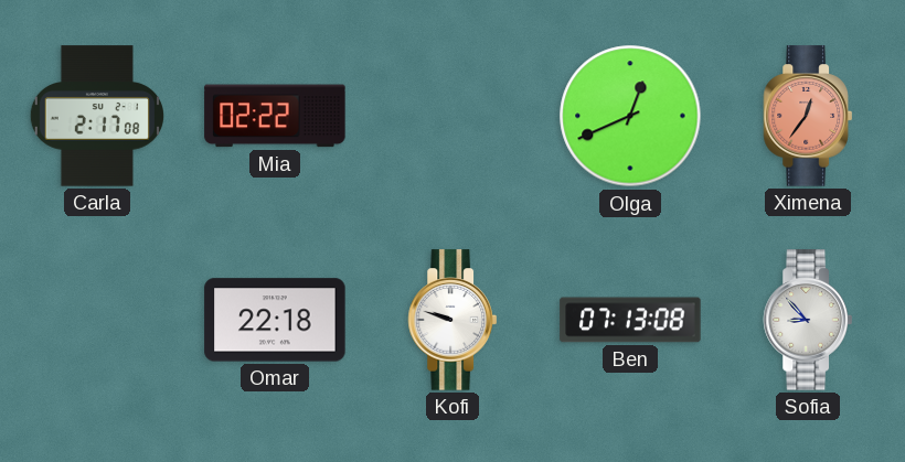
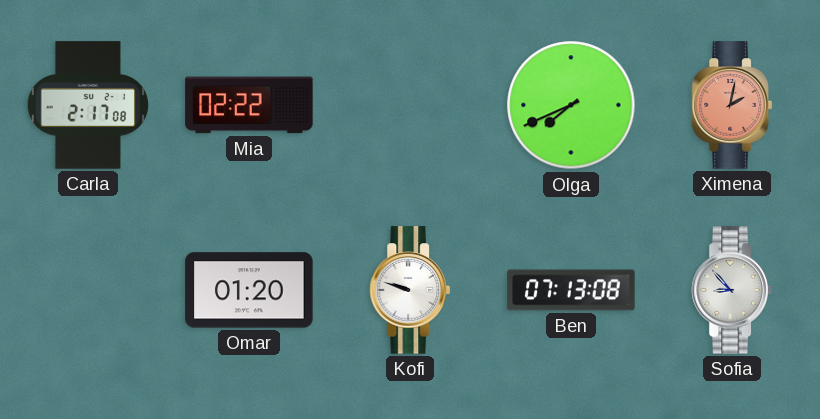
Olga: 12:41 -> 7:41 (571, 105)
Ximena: 12:36 -> 2:02 (732, 105)
Omar: 22:18 -> 01:20 (249, 290)
